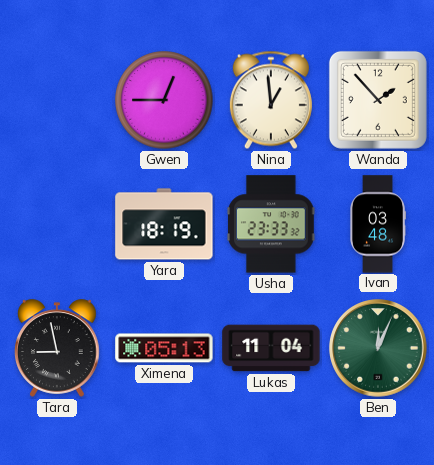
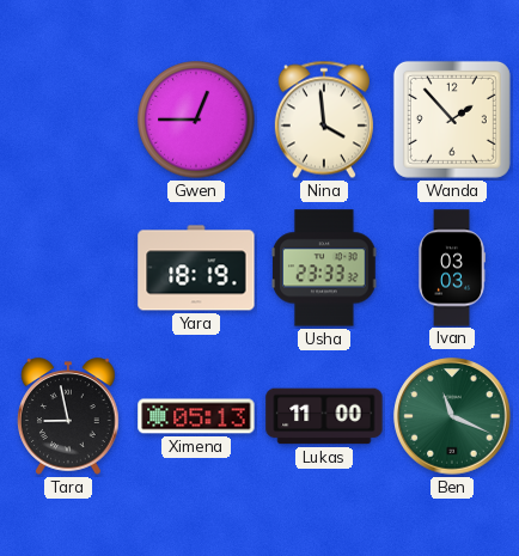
Nina: 12:59 -> 3:59 (324, 120)
Ivan: 03:48 -> 03:03 (452, 268)
Lukas: 11:04 -> 11:00 (324, 416)
Ben: 12:04 -> 11:19 (452, 416)
